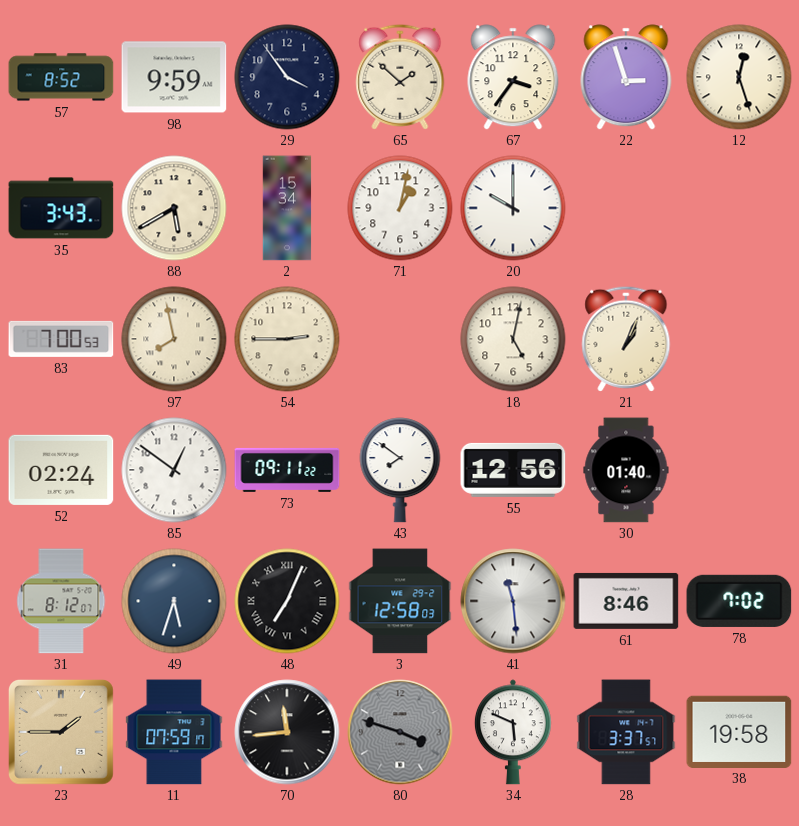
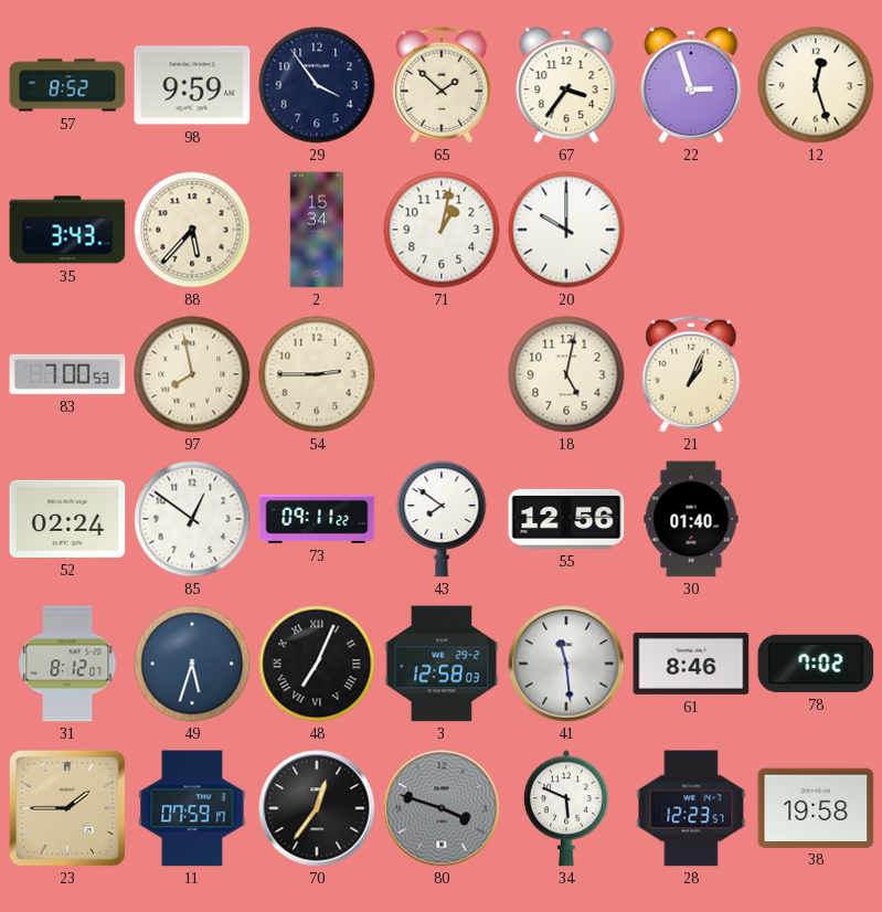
88: 5:40 -> 5:37 (192, 230)
70: 11:44 -> 12:36 (317, 808)
28: 3:37 -> 12:23 (691, 808)
